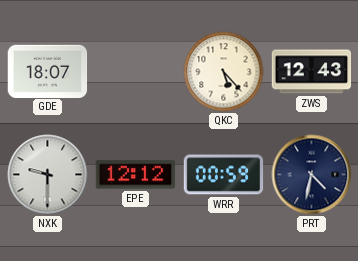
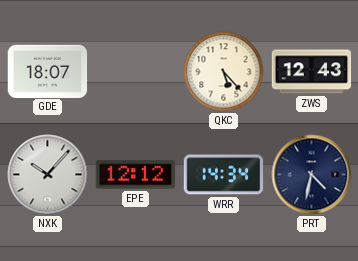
NXK: 9:30 -> 10:07 (48, 175)
WRR: 00:59 -> 14:34 (224, 175)
